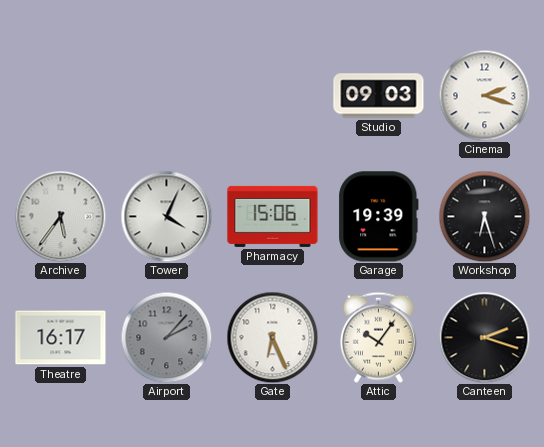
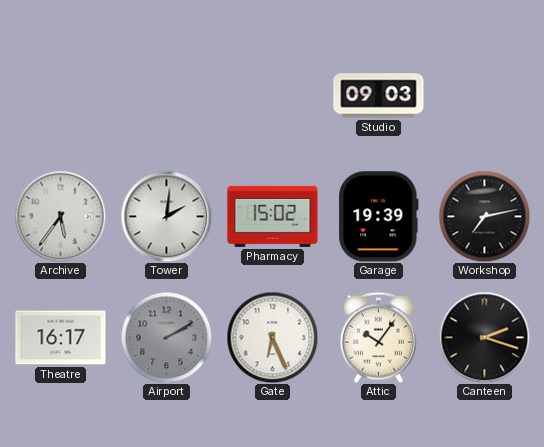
Cinema: 2:18 -> none (484, 95)
Tower: 4:04 -> 2:01 (166, 216)
Pharmacy: 15:06 -> 15:02 (273, 216)
Workshop: 6:27 -> 7:13 (484, 216)
Airport: 2:07 -> 2:10 (166, 337)
